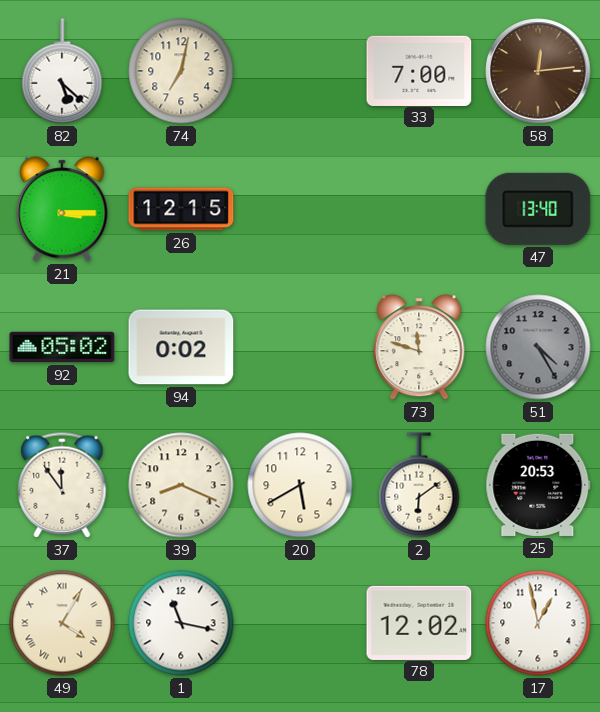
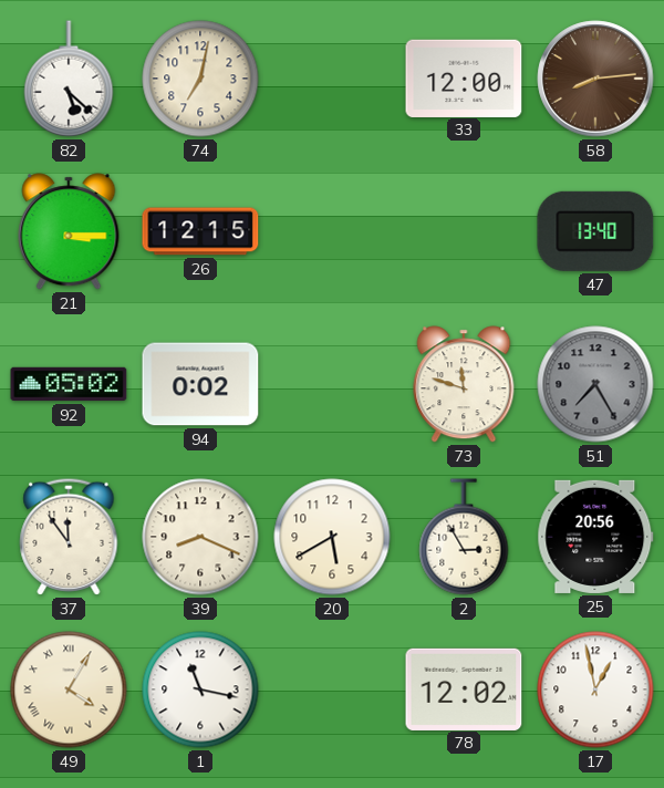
33: 7:00 -> 12:00 (464, 77)
58: 12:14 -> 8:14 (595, 79)
51: 4:25 -> 7:25 (595, 384)
2: 6:09 -> 2:55 (464, 537)
25: 20:53 -> 20:56 (595, 537)
